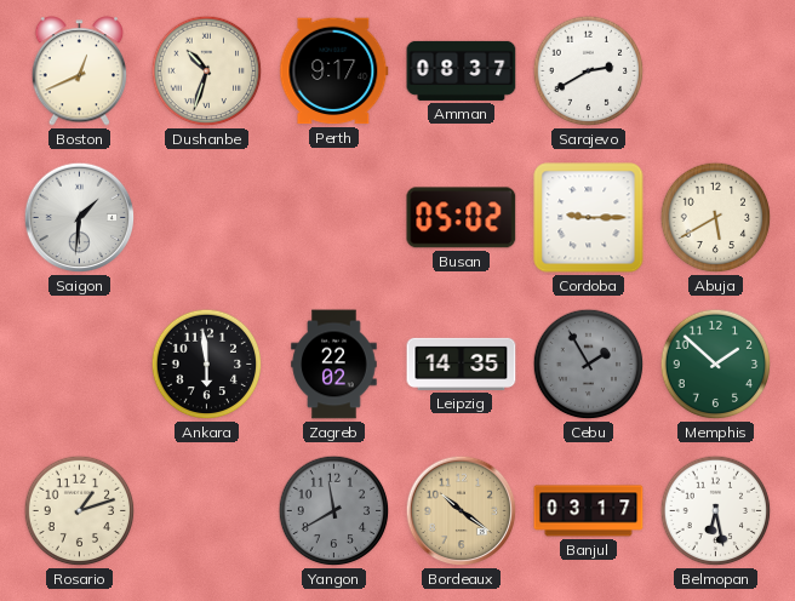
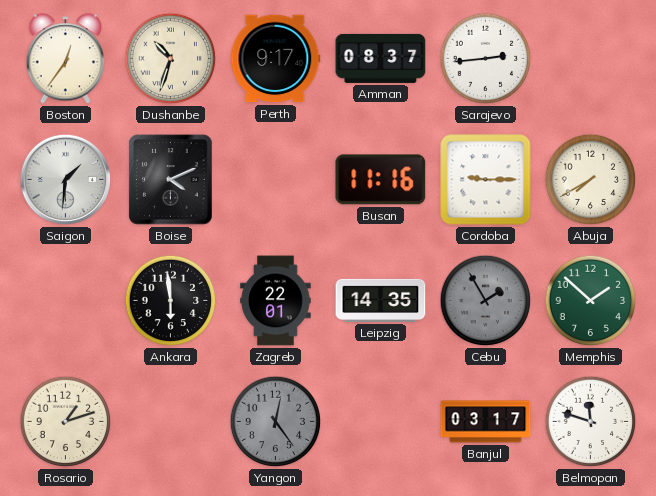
Boston: 12:41 -> 12:36 (66, 59)
Sarajevo: 2:40 -> 2:44 (486, 59)
Boise: none -> 4:11 (171, 180)
Busan: 05:02 -> 11:16 (381, 180)
Abuja: 5:40 -> 7:40 (591, 180)
Zagreb: 22:02 -> 22:01 (276, 301)
Yangon: 11:40 -> 12:24 (276, 422)
Bordeaux: 10:21 -> none (462, 511)
Belmopan: 6:28 -> 11:48 (591, 422)
